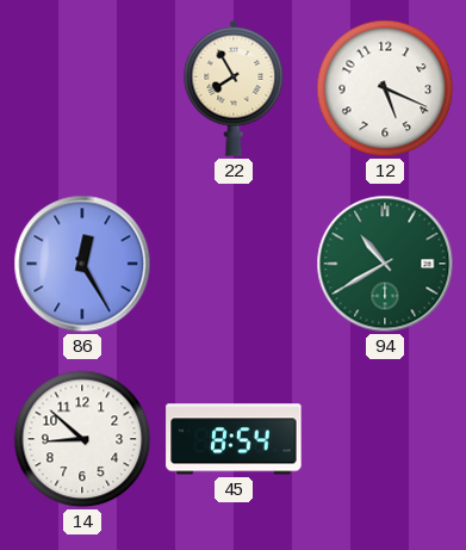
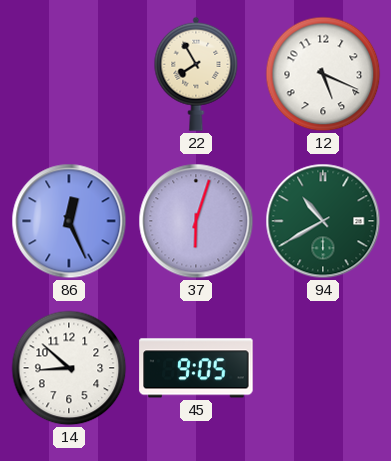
86: 12:25 -> 12:26 (69, 221)
37: none -> 6:03 (196, 221)
45: 8:54 -> 9:05 (196, 368)
